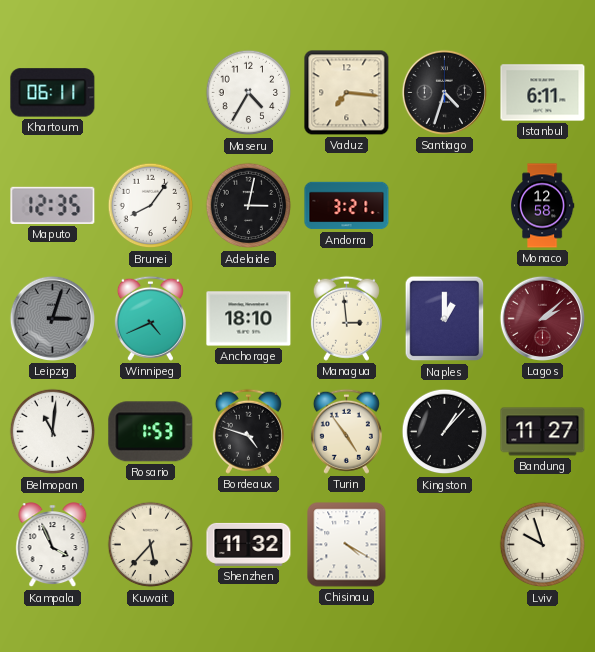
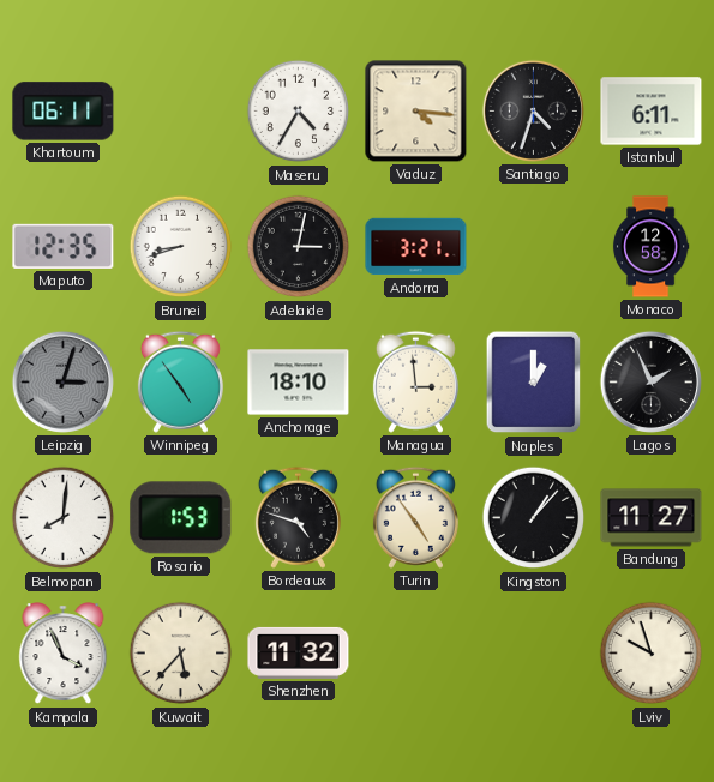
Vaduz: 7:16 -> 4:16 (416, 112)
Brunei: 8:06 -> 8:42 (181, 247)
Winnipeg: 4:41 -> 4:54 (180, 381)
Lagos: 2:08 -> 1:56 (650, 381)
Lagos dial: burgundy -> black (650, 381)
Belmopan: 11:01 -> 8:01 (64, 518)
Chisinau: 4:20 -> none (347, 545)
